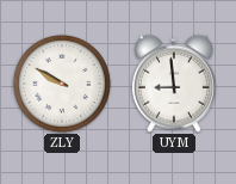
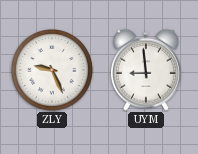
ZLY: 9:50 -> 9:26 (52, 70)
